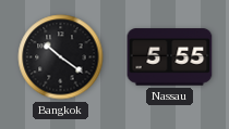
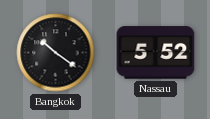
Nassau: 5:55 -> 5:52 (156, 53)
